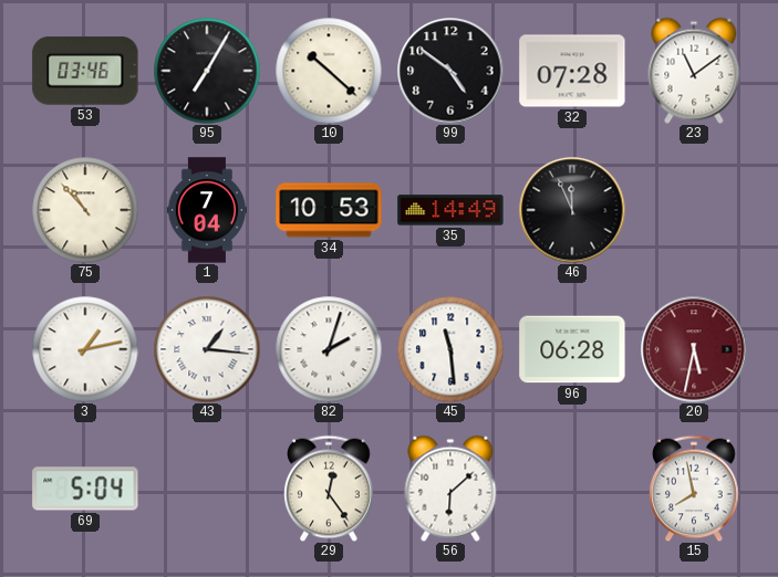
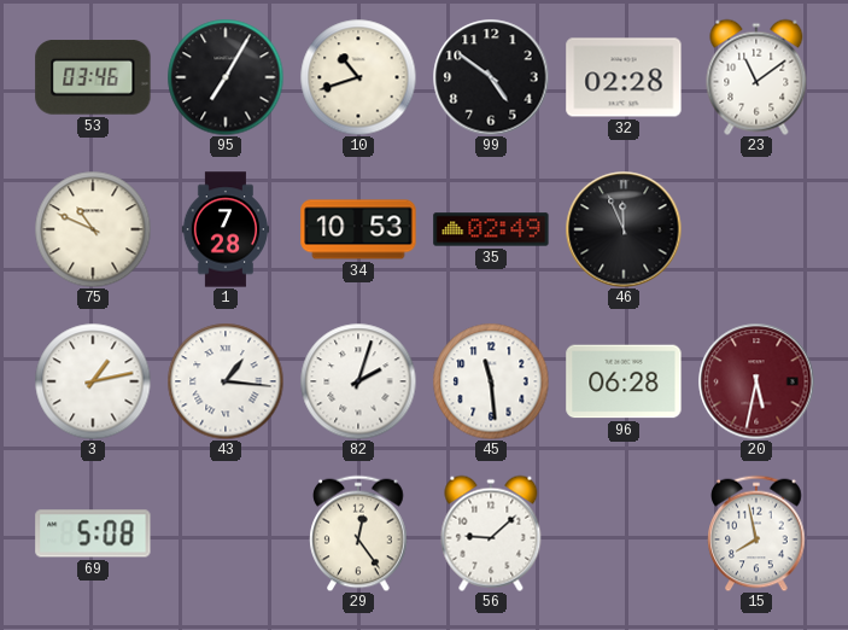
10: 10:22 -> 10:42 (358, 77)
32: 07:28 -> 02:28 (624, 77)
75: 10:53 -> 10:49 (93, 229)
1: 7:04 -> 7:28 (224, 229)
35: 14:49 -> 02:49 (491, 229)
69: 5:04 -> 5:08 (93, 533)
56: 6:08 -> 9:08 (491, 533)
